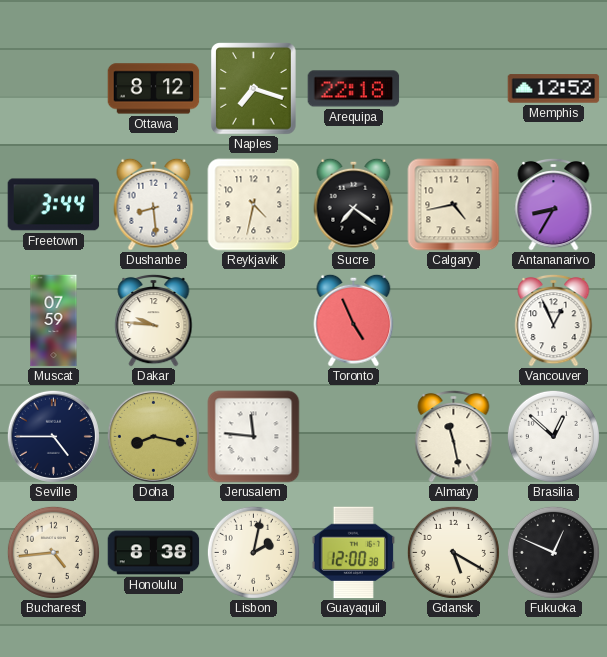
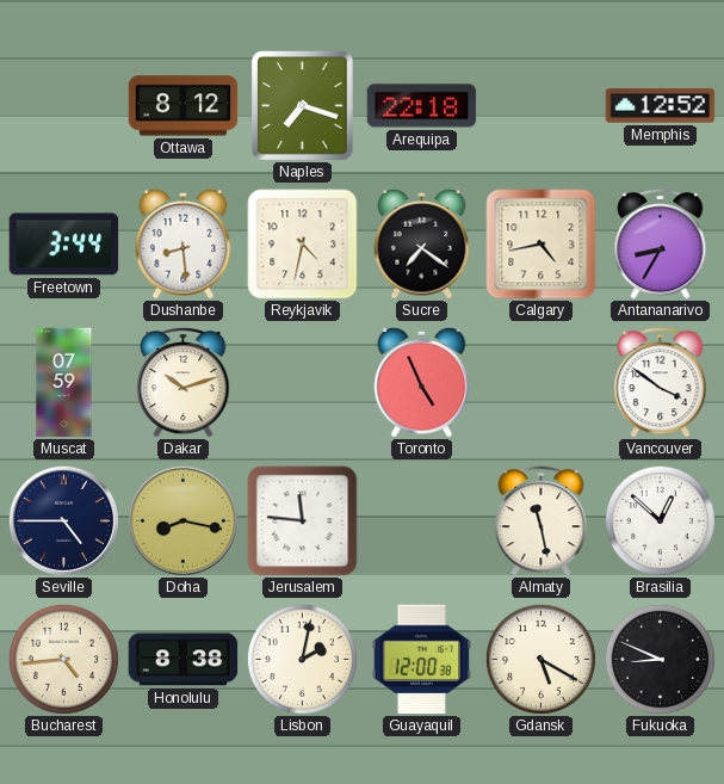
Dakar: 9:46 -> 10:12 (184, 382)
Vancouver: 12:56 -> 3:51 (661, 382)
Fukuoka: 12:49 -> 8:49 (660, 659)
